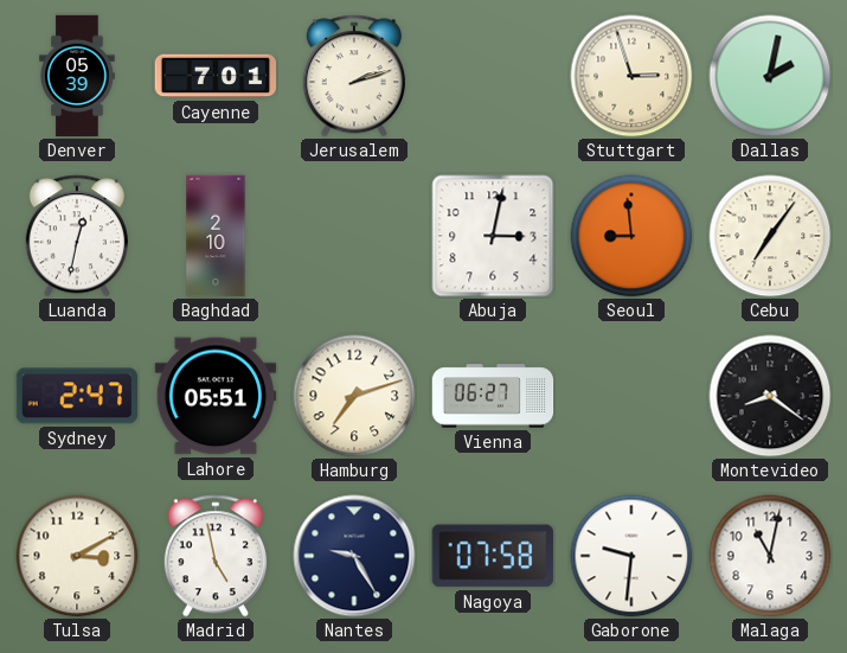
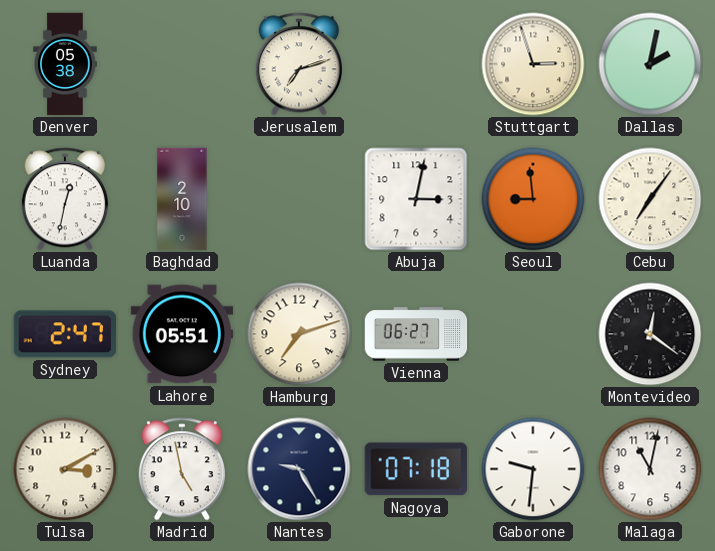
Denver: 05:39 -> 05:38 (65, 64)
Cayenne: 7:01 -> none (216, 76)
Jerusalem: 2:12 -> 7:12 (299, 64)
Montevideo: 8:21 -> 12:21 (650, 334)
Nagoya: 07:58 -> 07:18 (416, 469)
